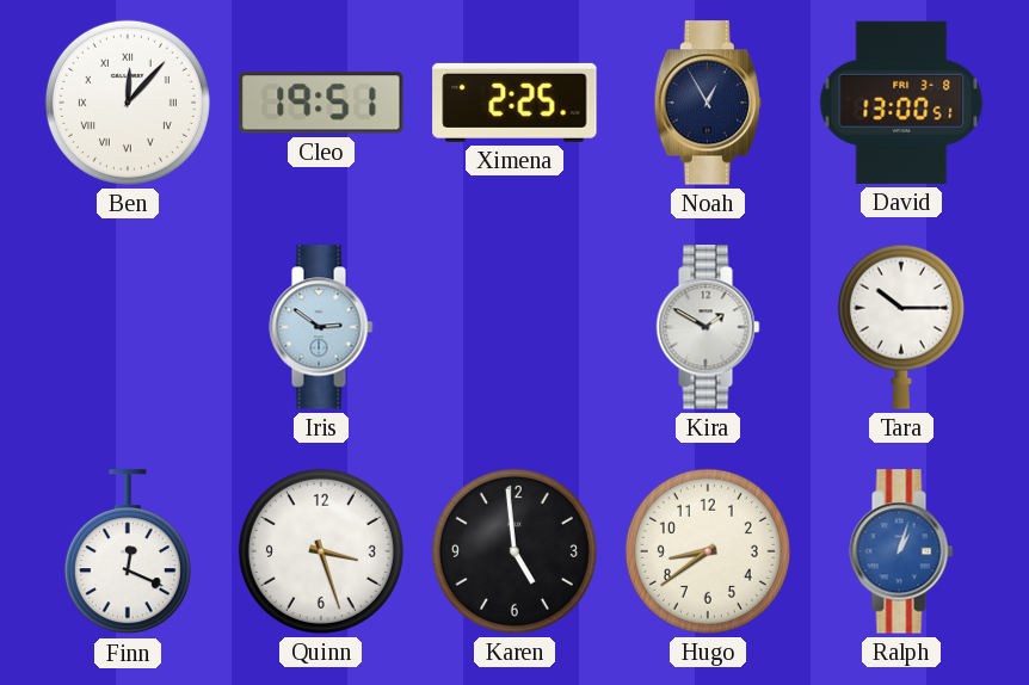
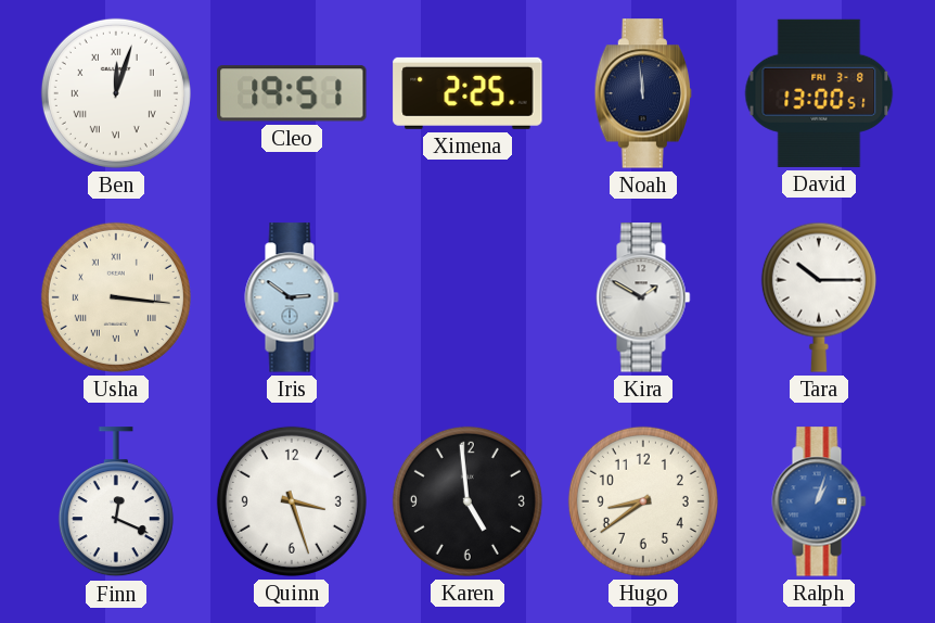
Ben: 12:07 -> 12:03 (116, 93)
Noah: 12:55 -> 11:59 (642, 93)
Usha: none -> 3:16 (116, 297)
